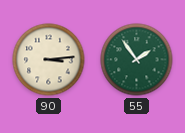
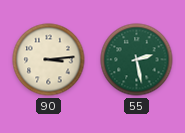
55: 1:54 -> 2:28 (137, 60)
